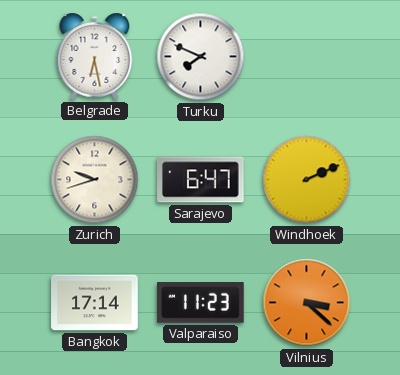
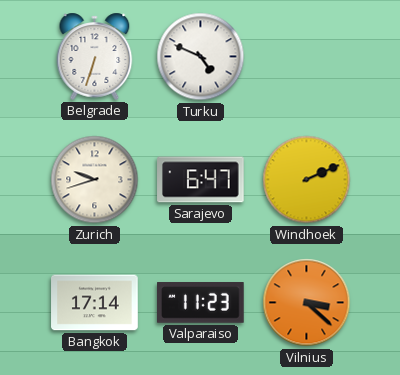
Belgrade: 6:28 -> 6:33 (95, 56)
Turku: 7:49 -> 4:49 (201, 57)
